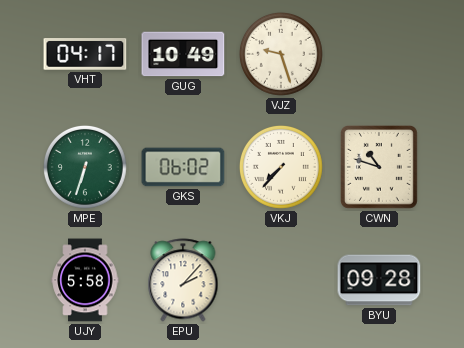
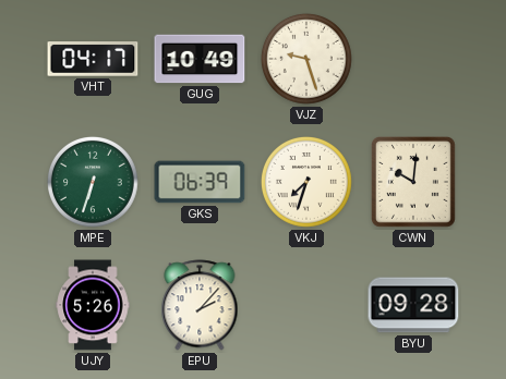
GKS: 06:02 -> 06:39 (200, 182)
VKJ: 7:37 -> 7:33 (306, 182)
CWN: 10:48 -> 10:01 (413, 183)
UJY: 5:58 -> 5:26 (93, 305)
